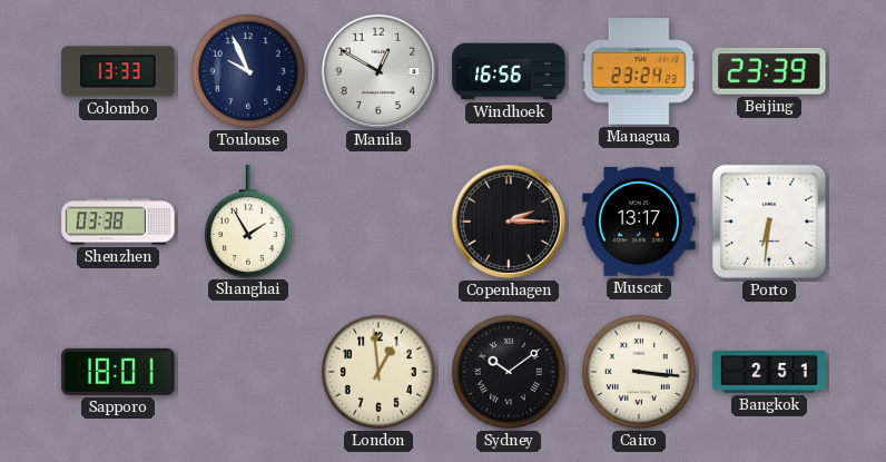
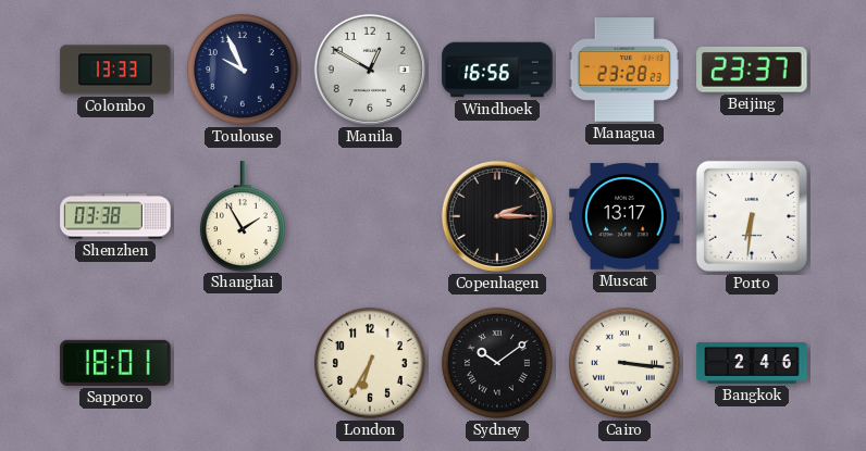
Managua: 23:24 -> 23:28 (624, 70)
Beijing: 23:39 -> 23:37 (752, 70)
London: 12:59 -> 6:35 (370, 363)
Bangkok: 2:51 -> 2:46 (752, 363)
